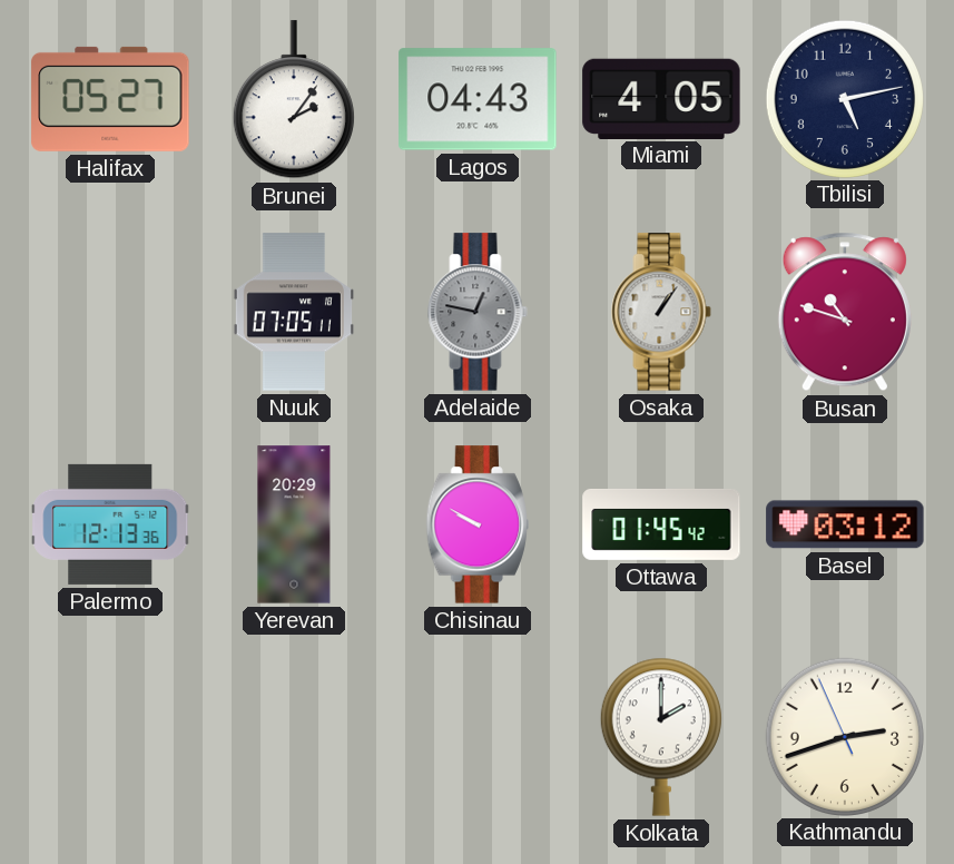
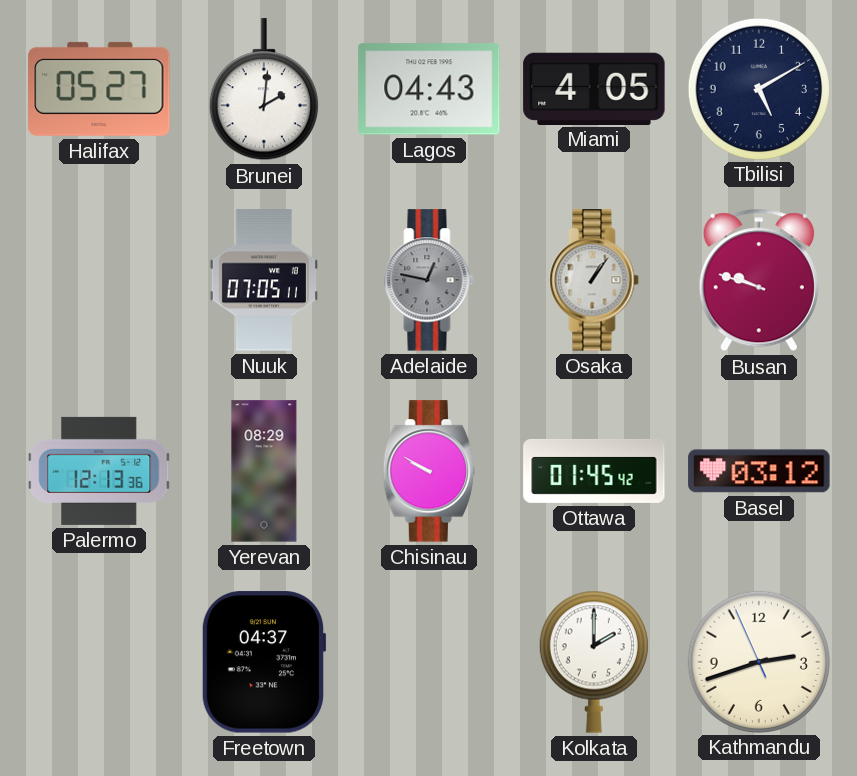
Brunei: 2:06 -> 2:01 (264, 90)
Tbilisi: 5:13 -> 5:10 (758, 88)
Busan: 10:48 -> 9:48 (759, 280)
Yerevan: 20:29 -> 08:29 (264, 471)
Freetown: none -> 04:37 (264, 662)
